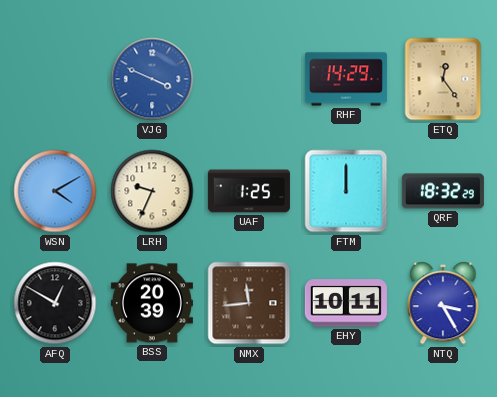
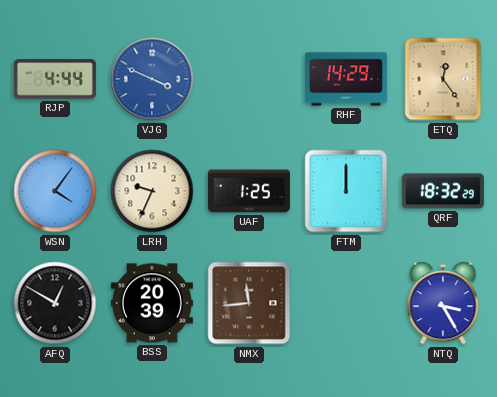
RJP: none -> 4:44 (55, 79)
WSN: 4:10 -> 4:06 (55, 191)
EHY: 10:11 -> none (346, 303)
